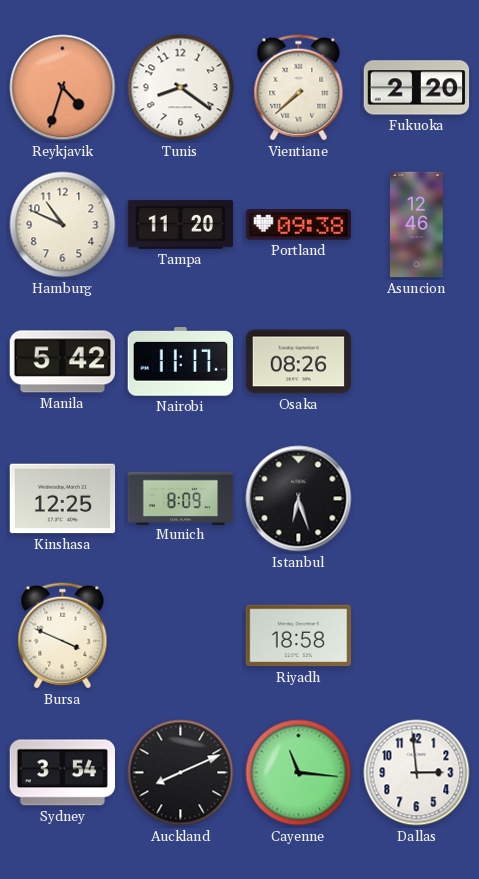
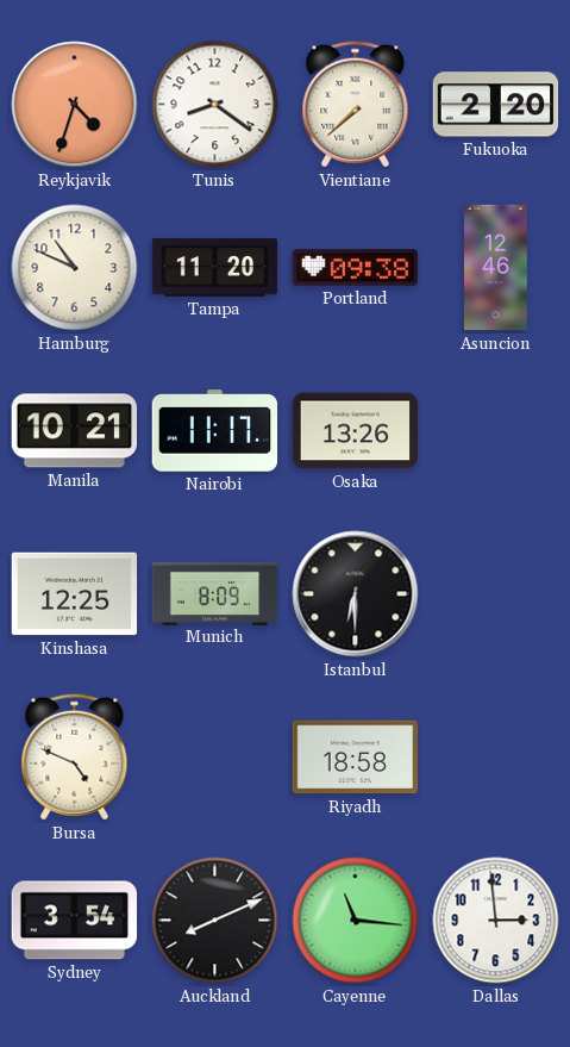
Manila: 5:42 -> 10:21 (74, 431)
Osaka: 08:26 -> 13:26 (356, 431)
Istanbul: 6:27 -> 6:30 (356, 594)
Bursa: 3:49 -> 4:49 (75, 758)
